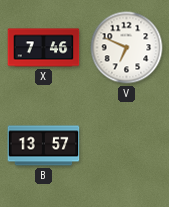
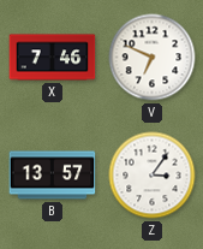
Z: none -> 3:06 (153, 176)
